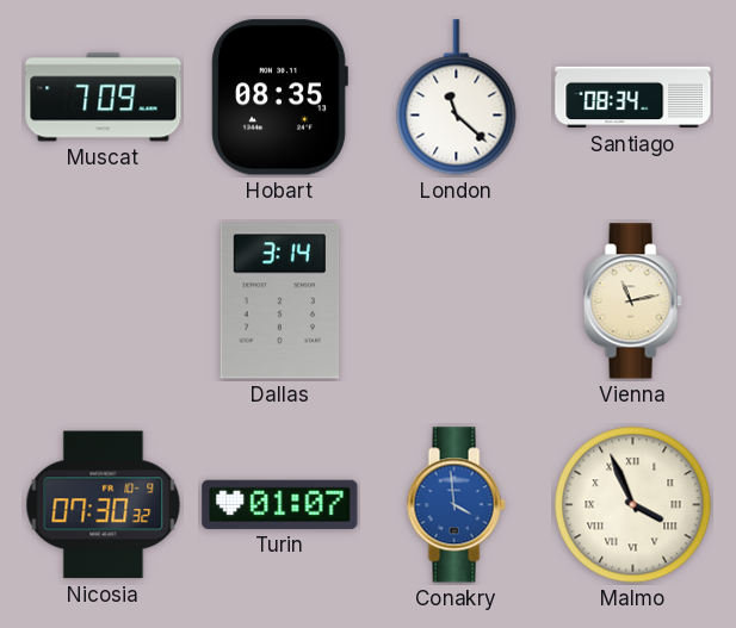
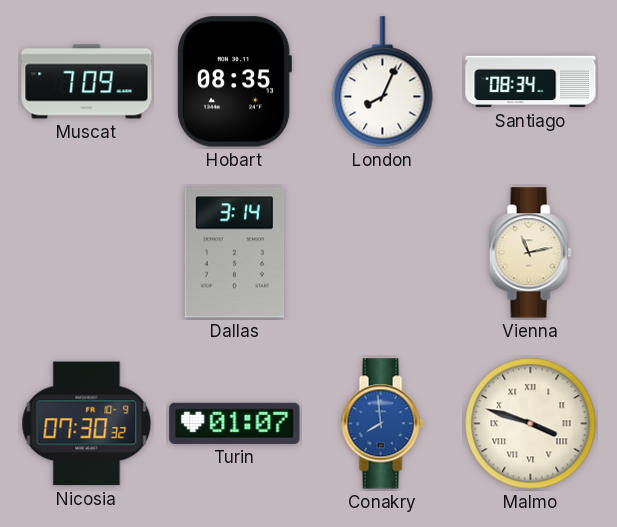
London: 11:22 -> 8:04 (383, 82)
Conakry: 3:59 -> 7:59 (382, 424)
Malmo: 3:56 -> 3:48 (531, 424)
